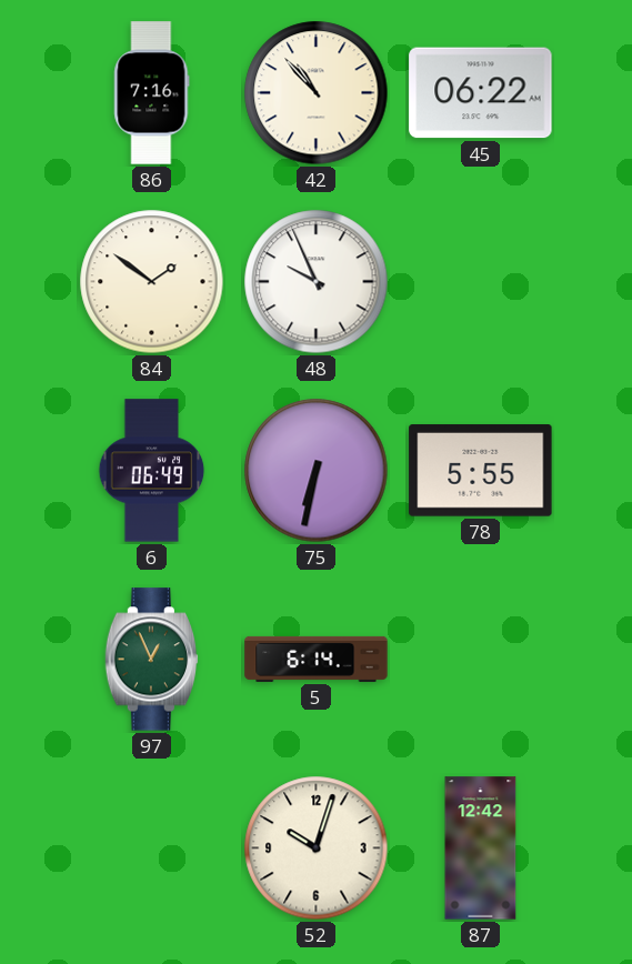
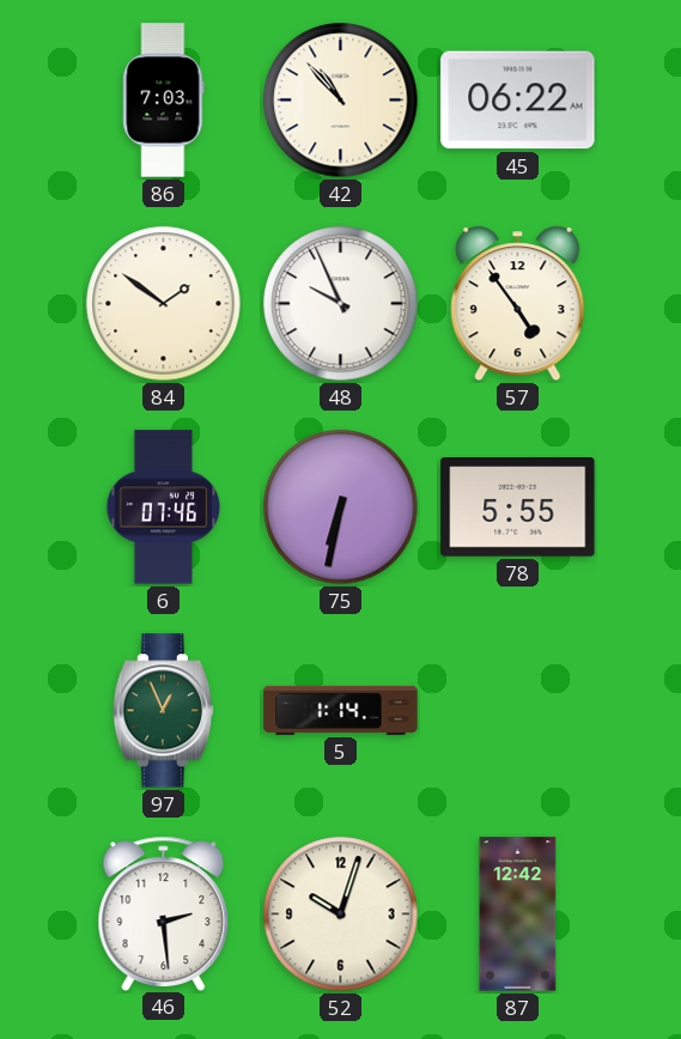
86: 7:16 -> 7:03 (164, 101)
57: none -> 4:54 (518, 304)
6: 06:49 -> 07:46 (164, 508)
5: 6:14 -> 1:14 (341, 710)
46: none -> 2:29 (164, 913)
